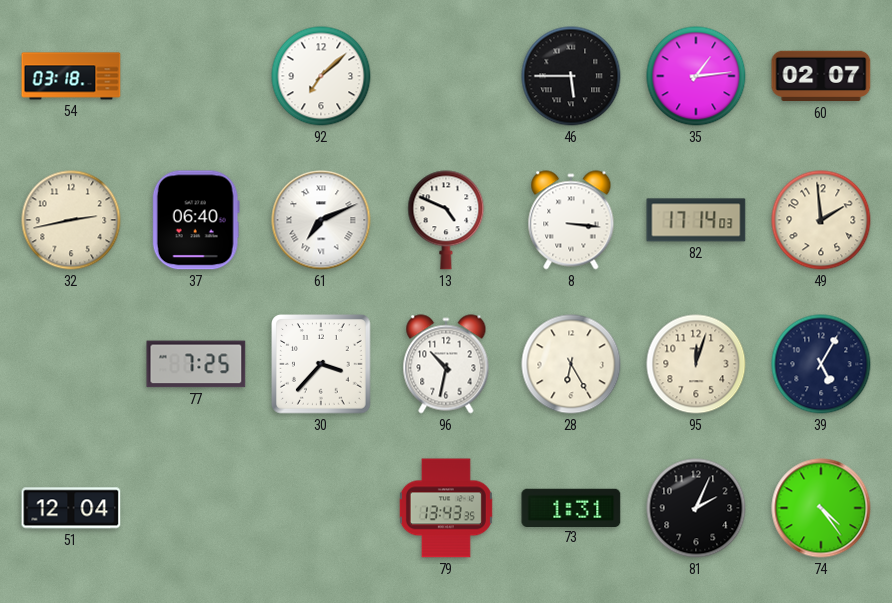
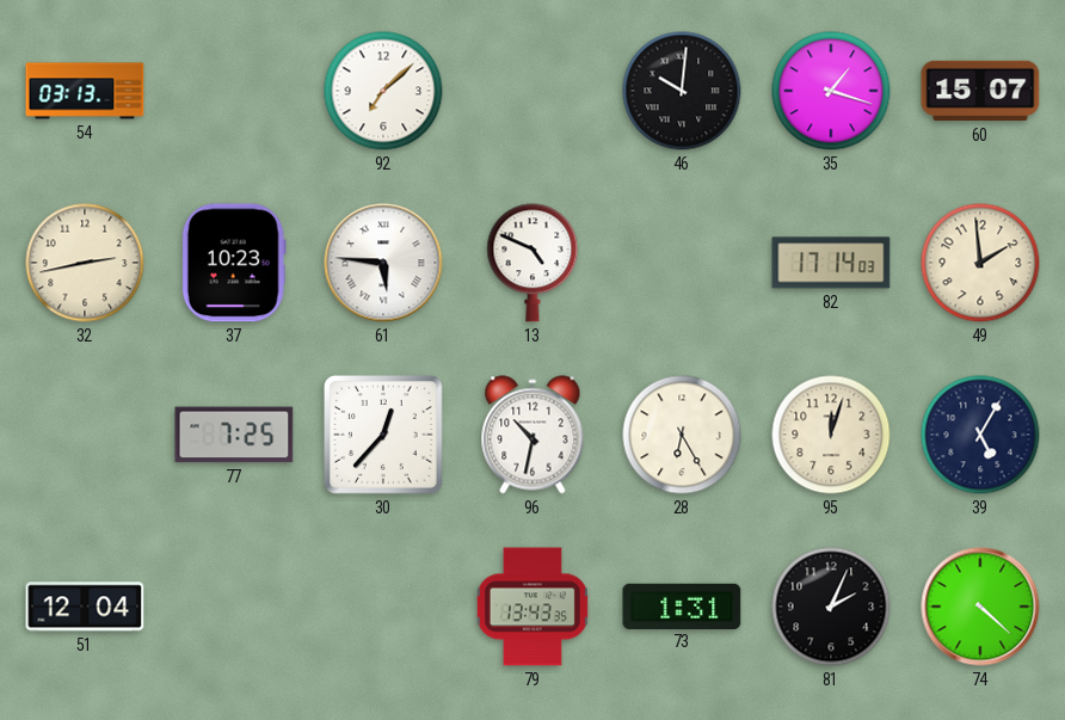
54: 03:18 -> 03:13 (85, 91)
46: 5:45 -> 10:01 (682, 91)
35: 1:14 -> 1:18 (831, 91)
60: 02:07 -> 15:07 (980, 91)
37: 06:40 -> 10:23 (234, 263)
61: 7:11 -> 5:46 (383, 263)
8: 3:16 -> none (571, 220)
30: 3:37 -> 12:37 (384, 436)
74: 4:24 -> 4:22 (980, 607)
